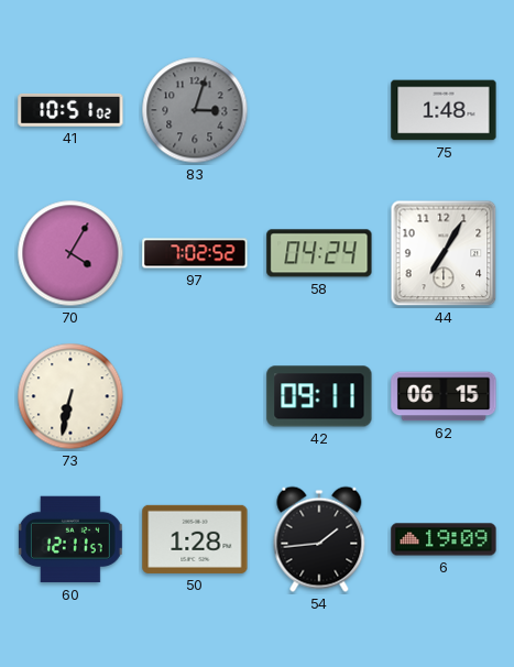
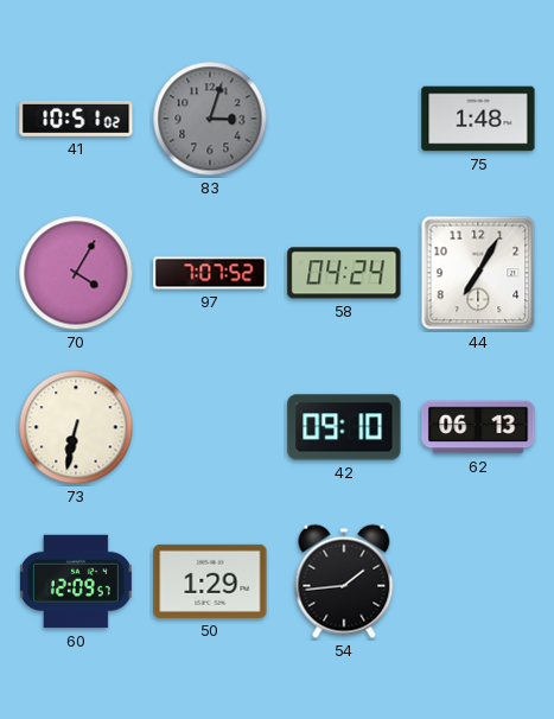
97: 7:02 -> 7:07 (210, 273)
42: 09:11 -> 09:10 (344, 427)
62: 06:15 -> 06:13 (478, 427)
60: 12:11 -> 12:09 (76, 581)
50: 1:28 -> 1:29 (210, 581)
6: 19:09 -> none (444, 539)
